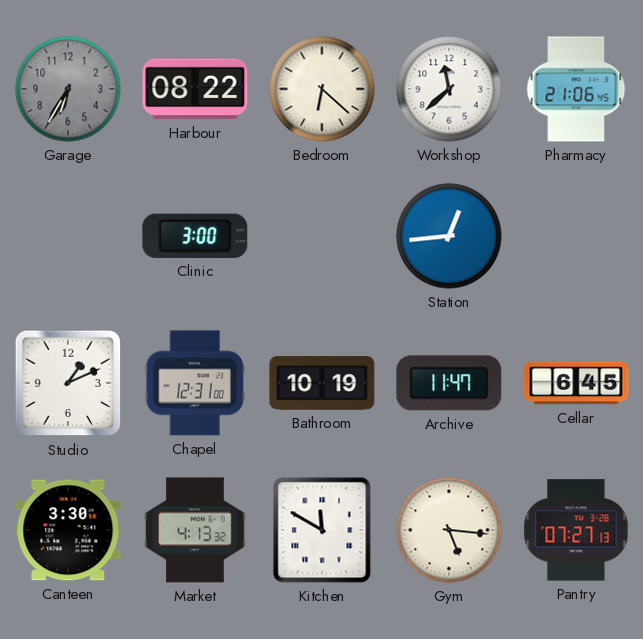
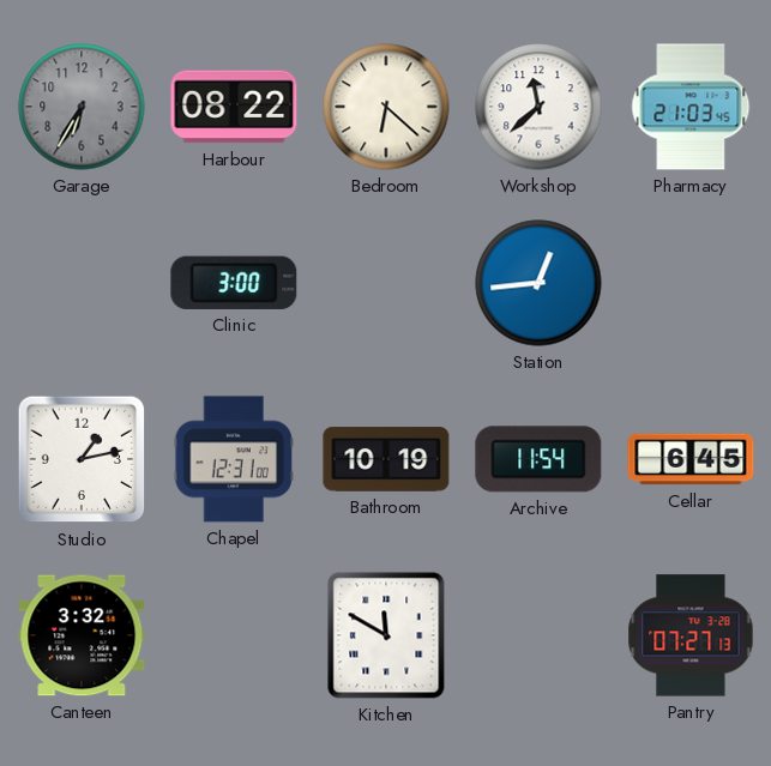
Pharmacy: 21:06 -> 21:03 (691, 107)
Studio: 1:11 -> 1:13 (82, 459)
Archive: 11:47 -> 11:54 (538, 459)
Canteen: 3:30 -> 3:32 (82, 635)
Market: 4:13 -> none (195, 530)
Gym: 5:16 -> none (449, 530)
